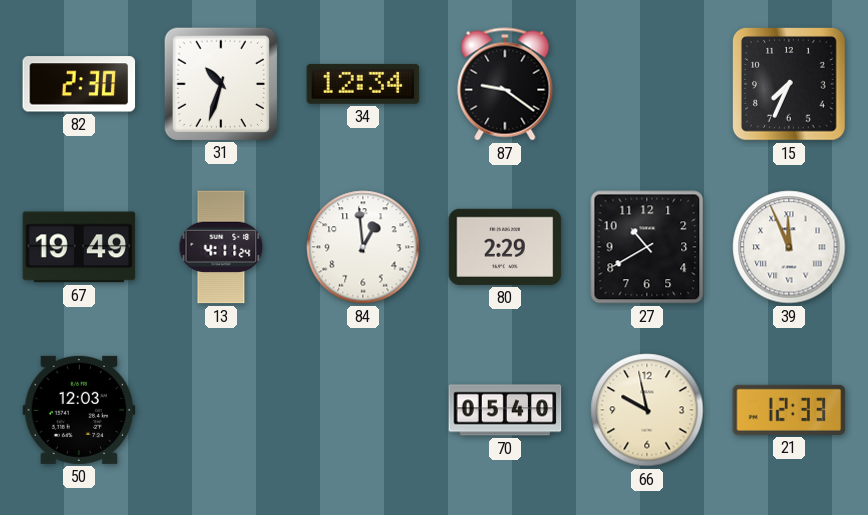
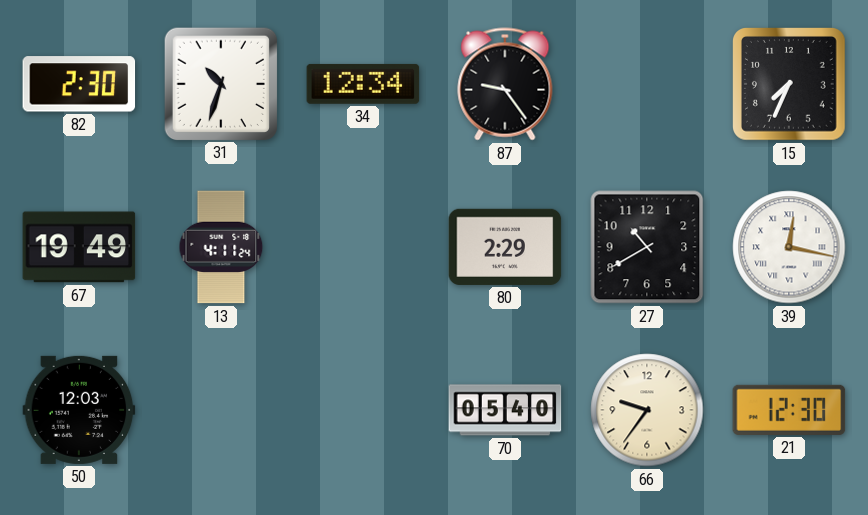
87: 9:21 -> 9:24 (505, 84)
84: 12:59 -> none (363, 247)
39: 11:56 -> 12:17 (789, 247)
66: 9:58 -> 9:36 (647, 410)
21: 12:33 -> 12:30 (789, 410)
